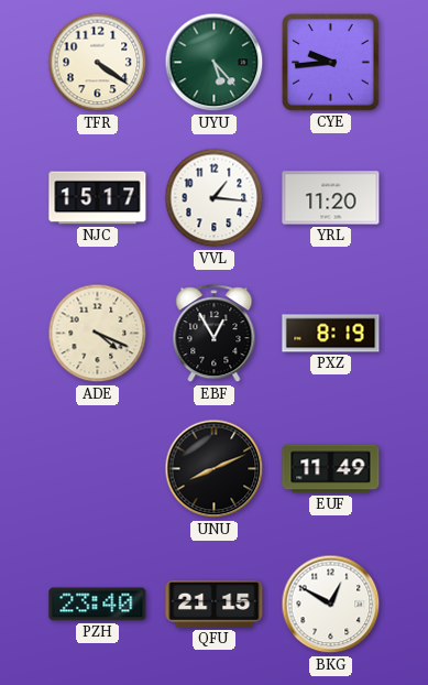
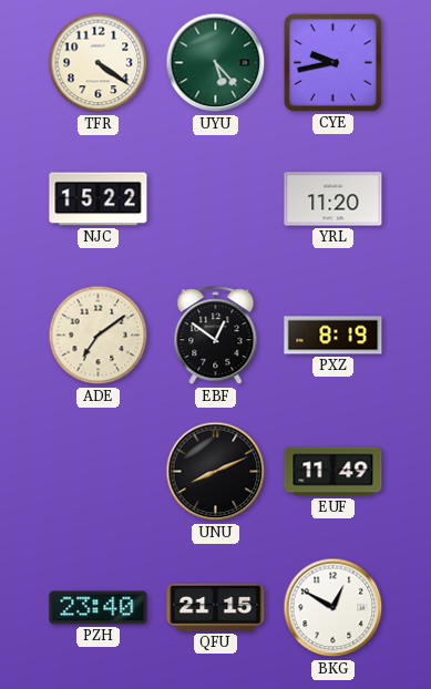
CYE: 9:44 -> 9:43 (332, 62)
NJC: 15:17 -> 15:22 (99, 199)
VVL: 1:16 -> none (215, 198)
ADE: 4:19 -> 7:09 (99, 336)
EBF: 12:55 -> 12:51 (216, 336)
